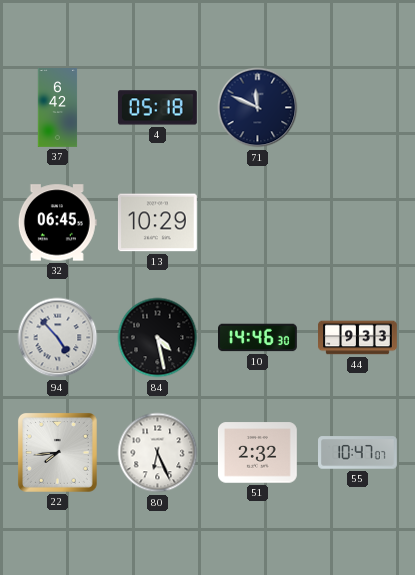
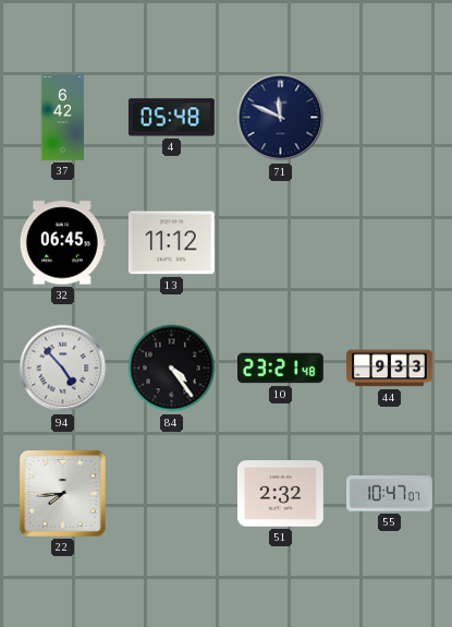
4: 05:18 -> 05:48 (171, 118)
13: 10:29 -> 11:12 (171, 243)
84: 4:28 -> 4:24 (172, 369)
10: 14:46 -> 23:21 (281, 369)
80: 6:26 -> none (158, 453)
